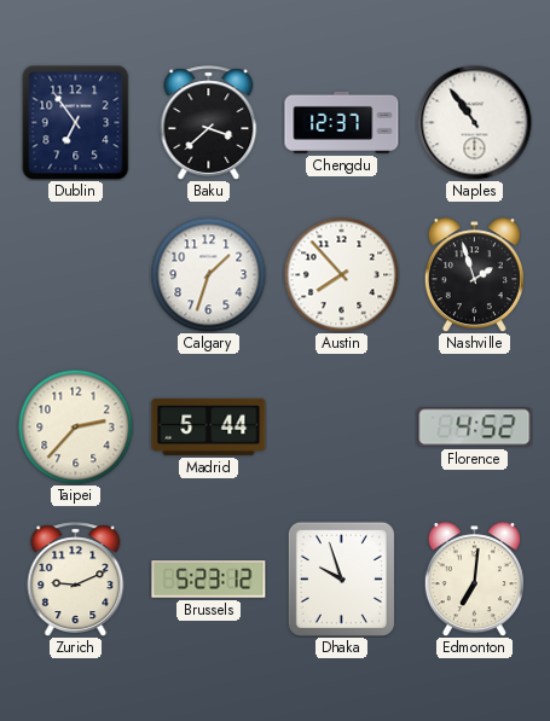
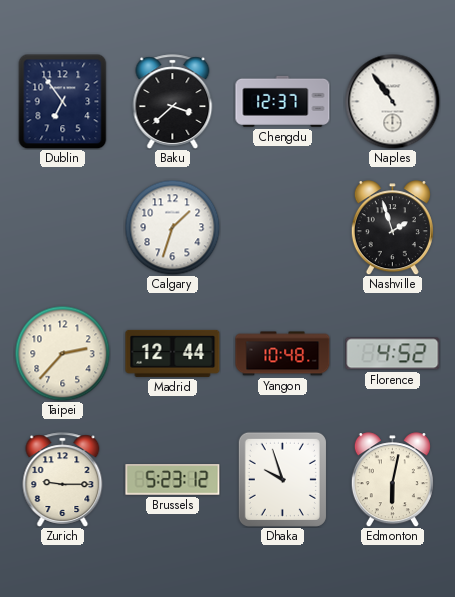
Austin: 7:53 -> none (341, 274)
Madrid: 5:44 -> 12:44 (173, 353)
Yangon: none -> 10:48 (283, 354)
Zurich: 9:11 -> 9:15 (63, 480)
Edmonton: 7:01 -> 6:02 (392, 480)
